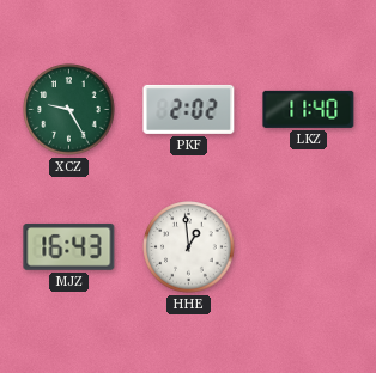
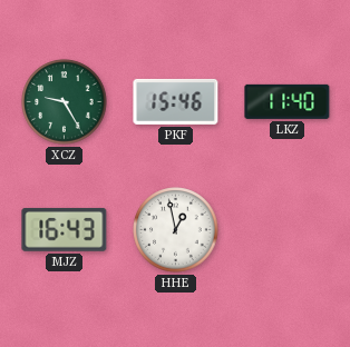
PKF: 2:02 -> 15:46 (176, 101)
HHE: 12:59 -> 12:58 (176, 230)
